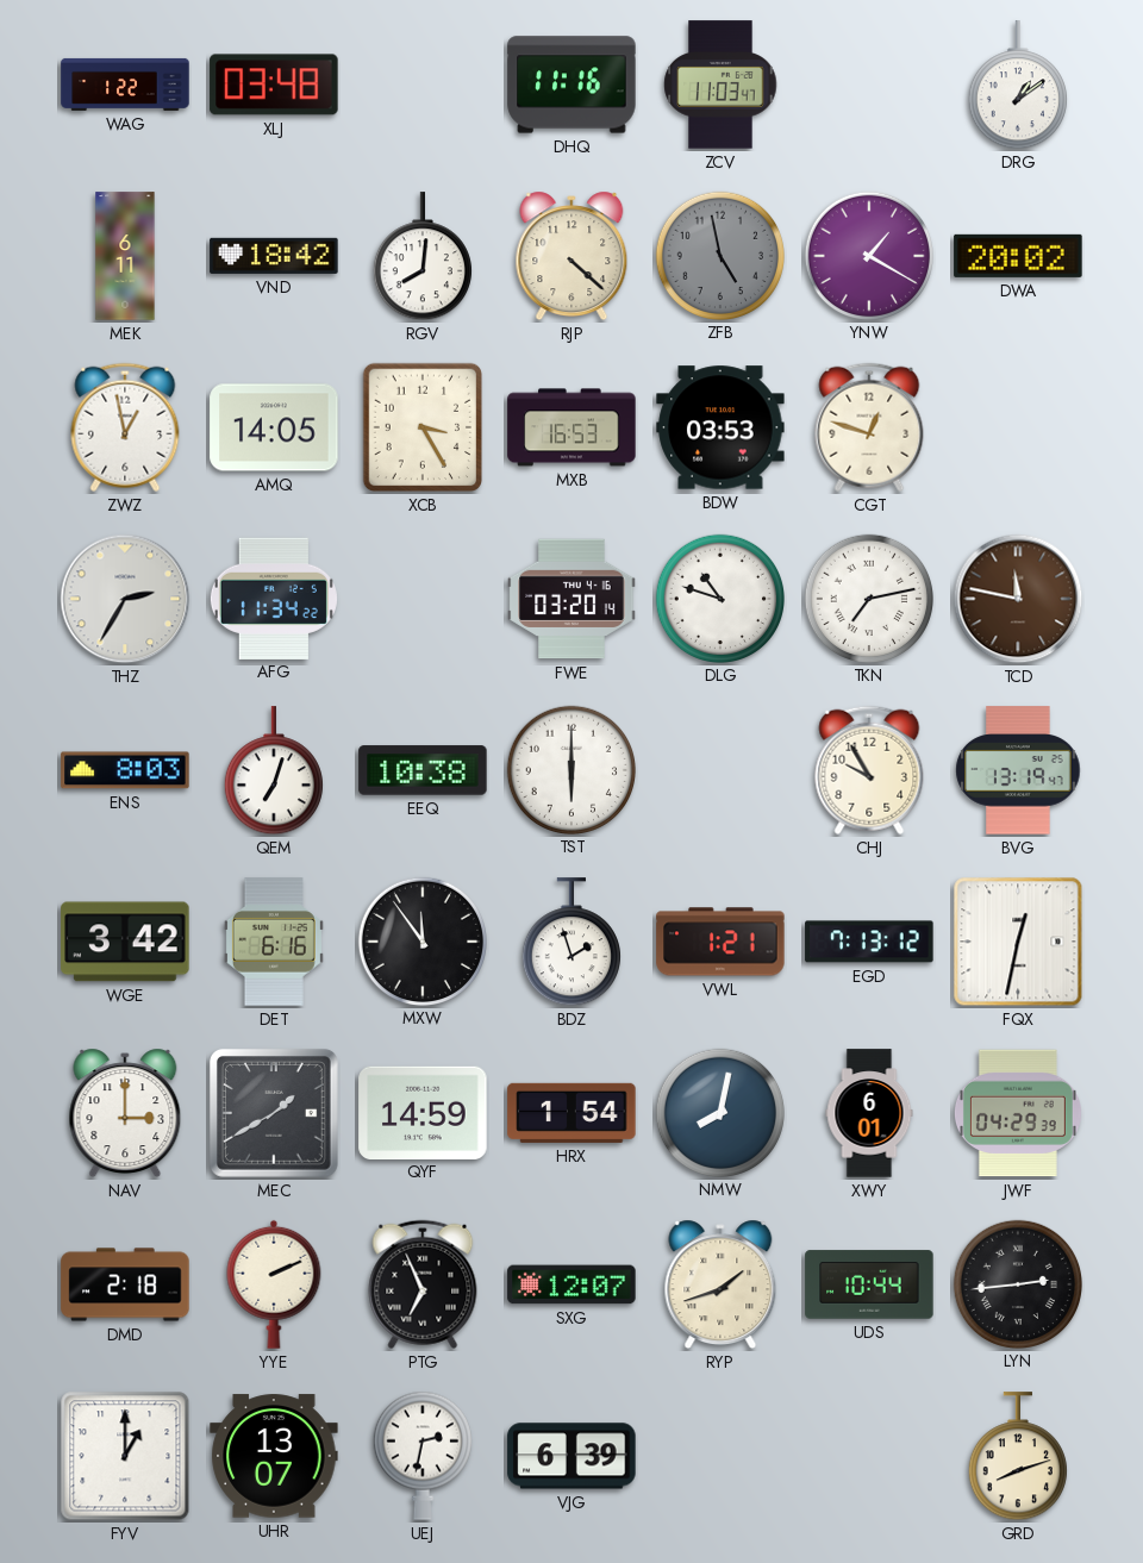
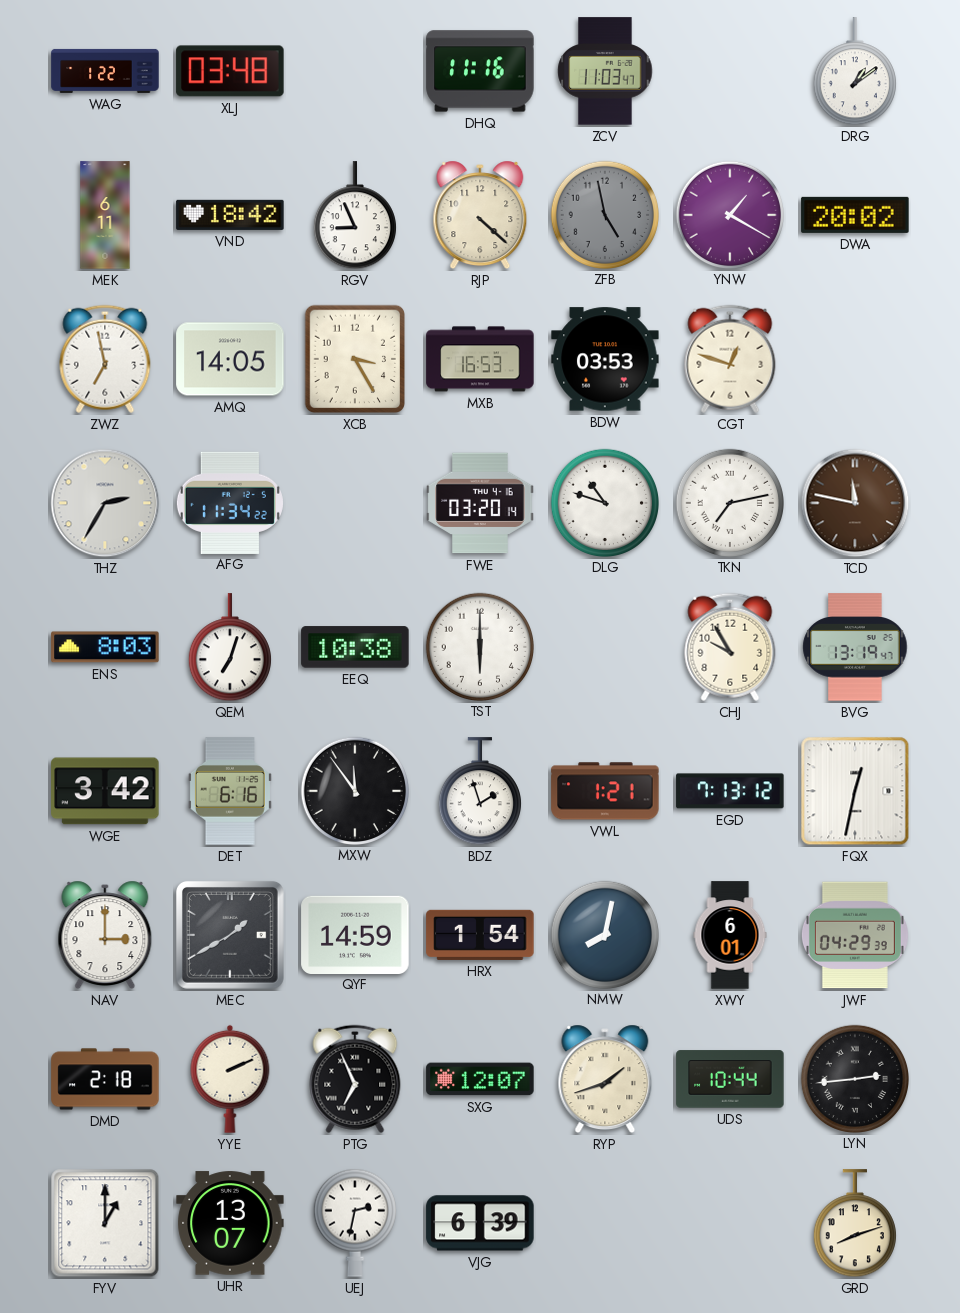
RGV: 8:01 -> 8:56 (355, 216)
ZWZ: 12:58 -> 6:58 (105, 359)
